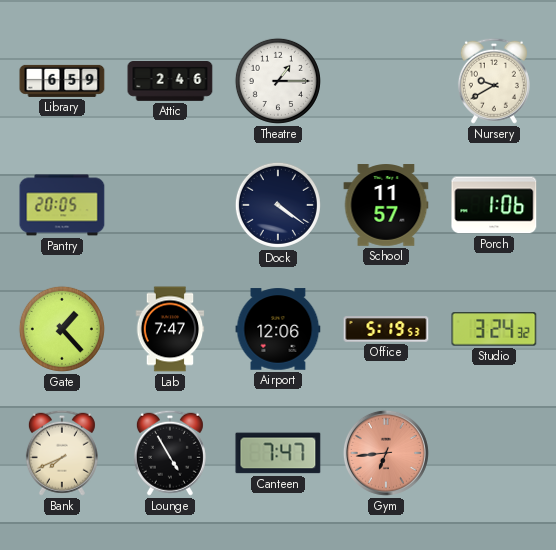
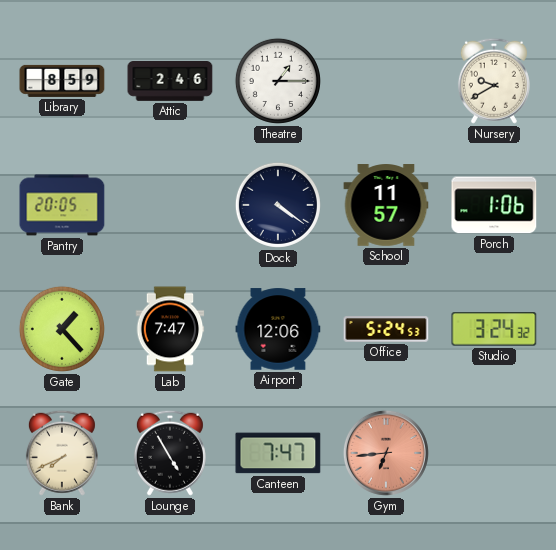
Library: 6:59 -> 8:59 (62, 81)
Office: 5:19 -> 5:24 (386, 329)
